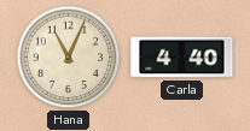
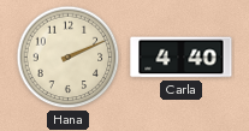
Hana: 11:04 -> 2:11 (69, 58)
